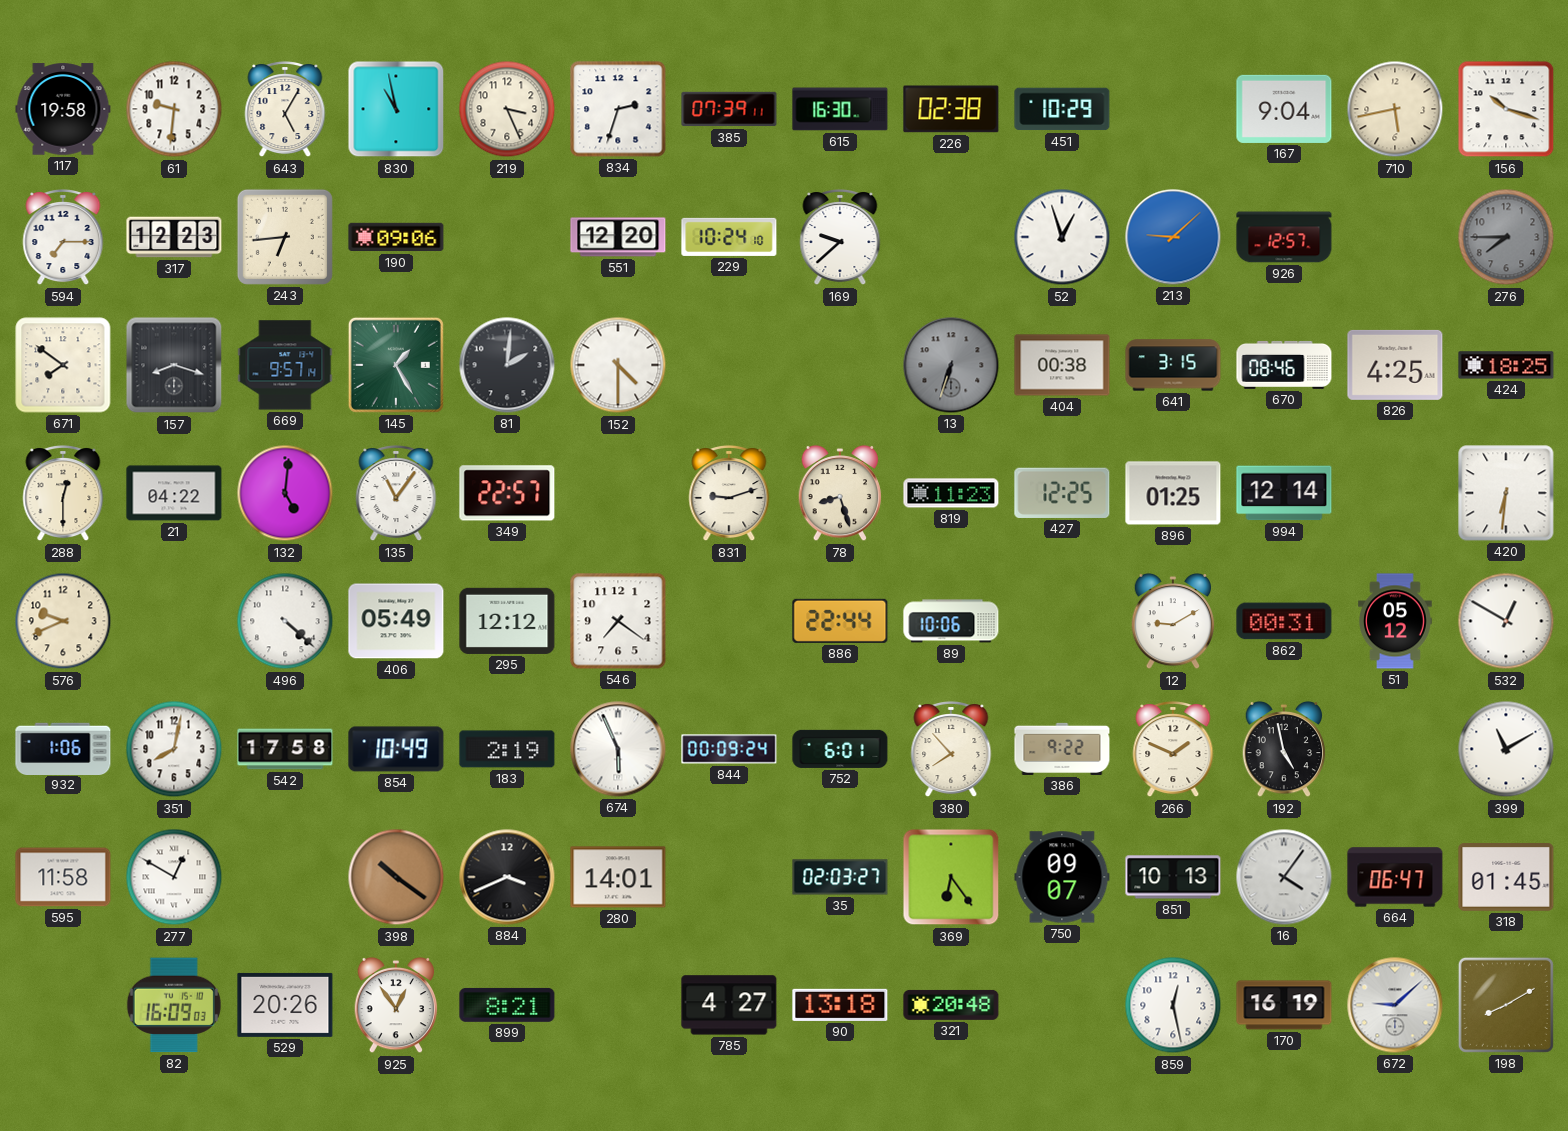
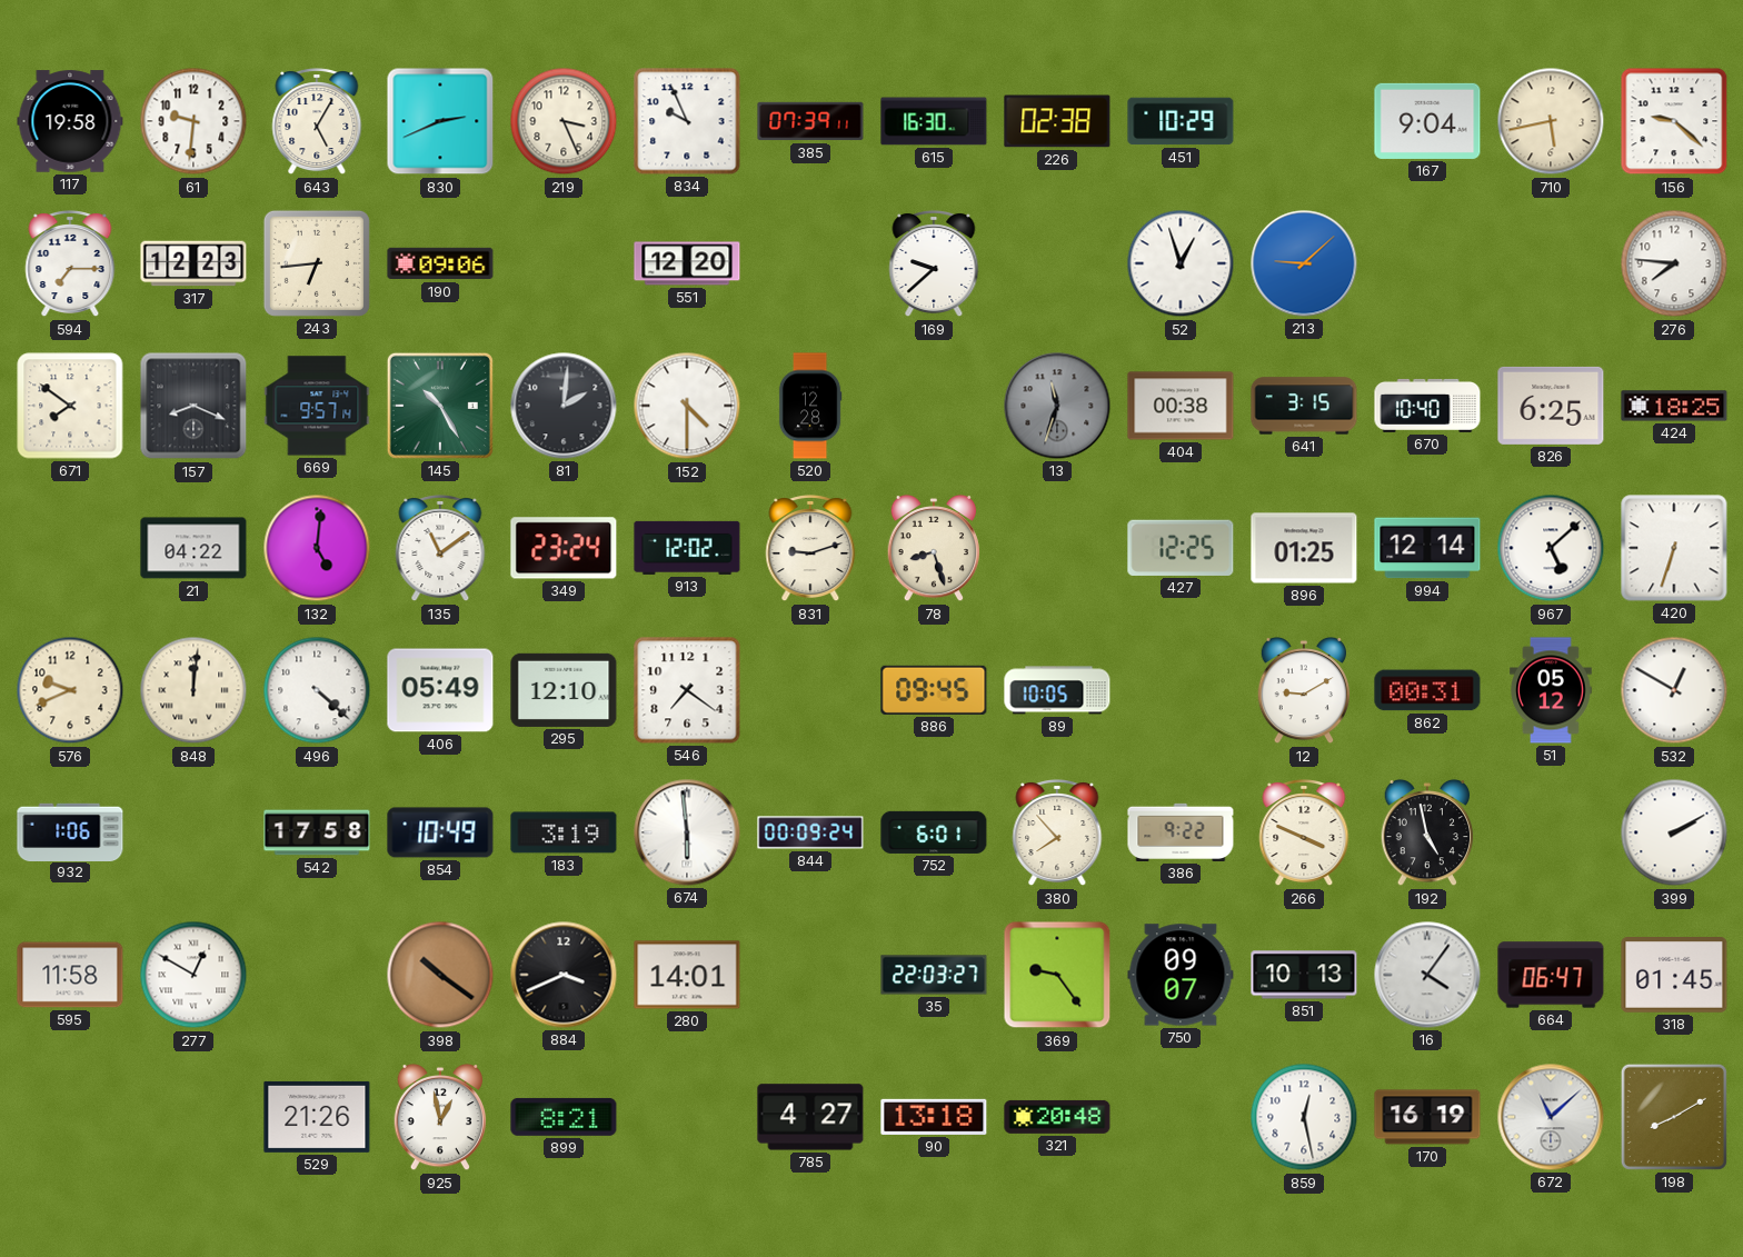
830: 10:58 -> 2:41 (440, 121)
834: 2:33 -> 9:56 (687, 121)
156: 10:18 -> 9:22 (1674, 121)
229: 10:24 -> none (729, 237)
926: 12:57 -> none (1284, 237)
276: 7:45 -> 7:46 (1674, 263)
276 dial: grey -> white (1674, 263)
157: 8:18 -> 8:19 (193, 406)
145: 1:25 -> 10:25 (440, 406)
520: none -> 12:28 (810, 406)
13: 6:33 -> 11:33 (1057, 406)
670: 08:46 -> 10:40 (1427, 406)
826: 4:25 -> 6:25 (1551, 406)
288: 12:30 -> none (63, 494)
135: 11:06 -> 11:09 (440, 549)
349: 22:57 -> 23:24 (564, 548)
913: none -> 12:02 (687, 548)
819: 11:23 -> none (951, 493)
967: none -> 5:08 (1551, 548)
420: 6:31 -> 6:33 (1674, 548)
848: none -> 12:01 (193, 690)
295: 12:12 -> 12:10 (564, 690)
886: 22:44 -> 09:45 (934, 690)
89: 10:06 -> 10:05 (1057, 690)
351: 8:02 -> none (174, 749)
183: 2:19 -> 3:19 (564, 832)
674: 5:56 -> 5:59 (687, 832)
266: 1:49 -> 3:49 (1304, 834)
399: 11:10 -> 2:10 (1674, 832)
35: 02:03 -> 22:03 (934, 975)
369: 6:24 -> 9:24 (1057, 975)
82: 16:09 -> none (174, 1005)
529: 20:26 -> 21:26 (317, 1117)
925: 12:54 -> 12:58 (440, 1117)
672: 9:08 -> 11:08 (1551, 1117)
